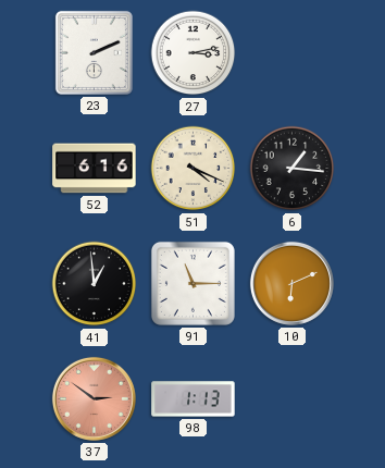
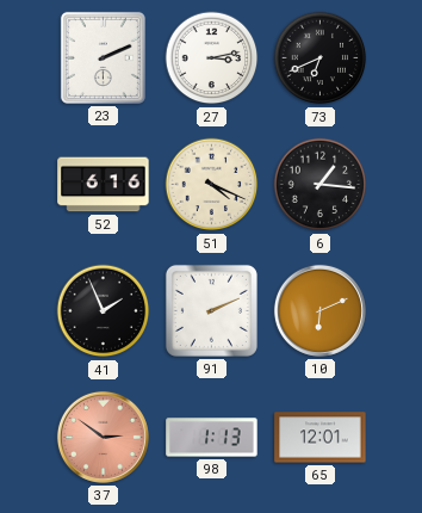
73: none -> 6:41 (321, 58)
41: 12:59 -> 1:56 (104, 311)
91: 11:15 -> 2:11 (211, 310)
65: none -> 12:01 (321, 438)
